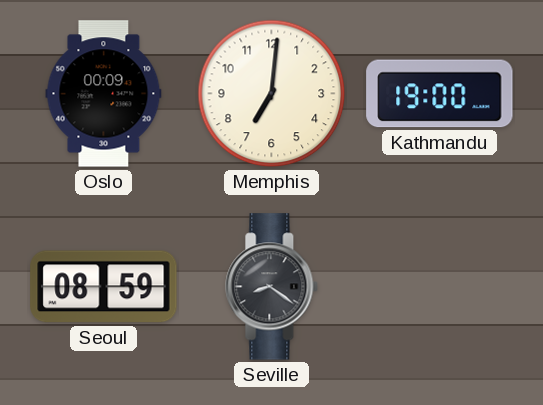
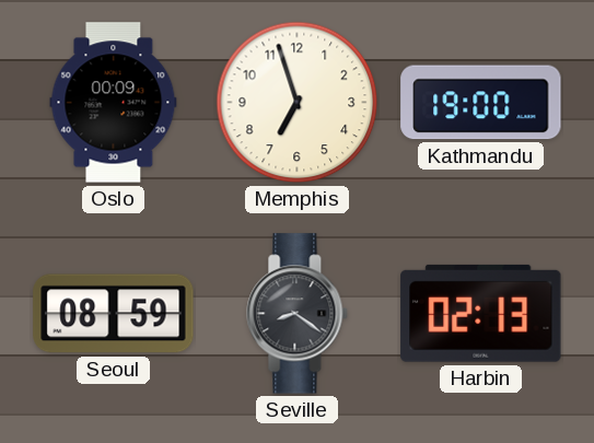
Memphis: 7:01 -> 6:57 (298, 103)
Harbin: none -> 02:13 (481, 313)
